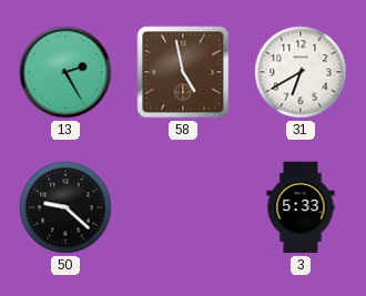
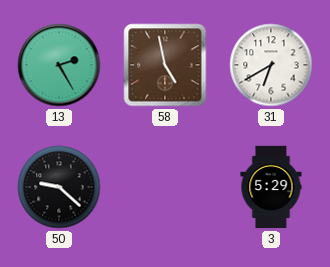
3: 5:33 -> 5:29 (271, 187)
